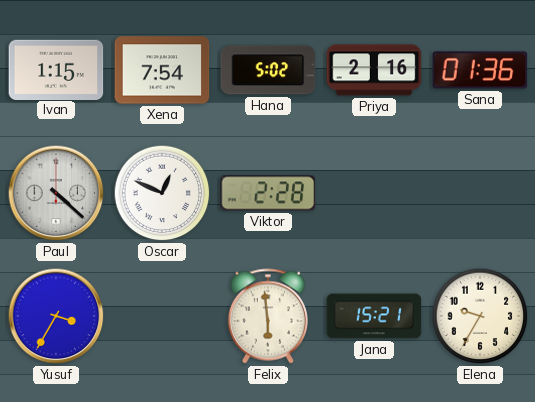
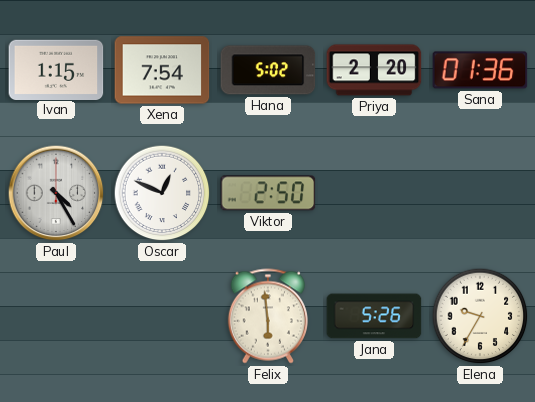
Priya: 2:16 -> 2:20 (374, 70)
Paul: 4:22 -> 4:25 (56, 193)
Viktor: 2:28 -> 2:50 (268, 193)
Yusuf: 3:35 -> none (56, 316)
Jana: 15:21 -> 5:26 (374, 316)
